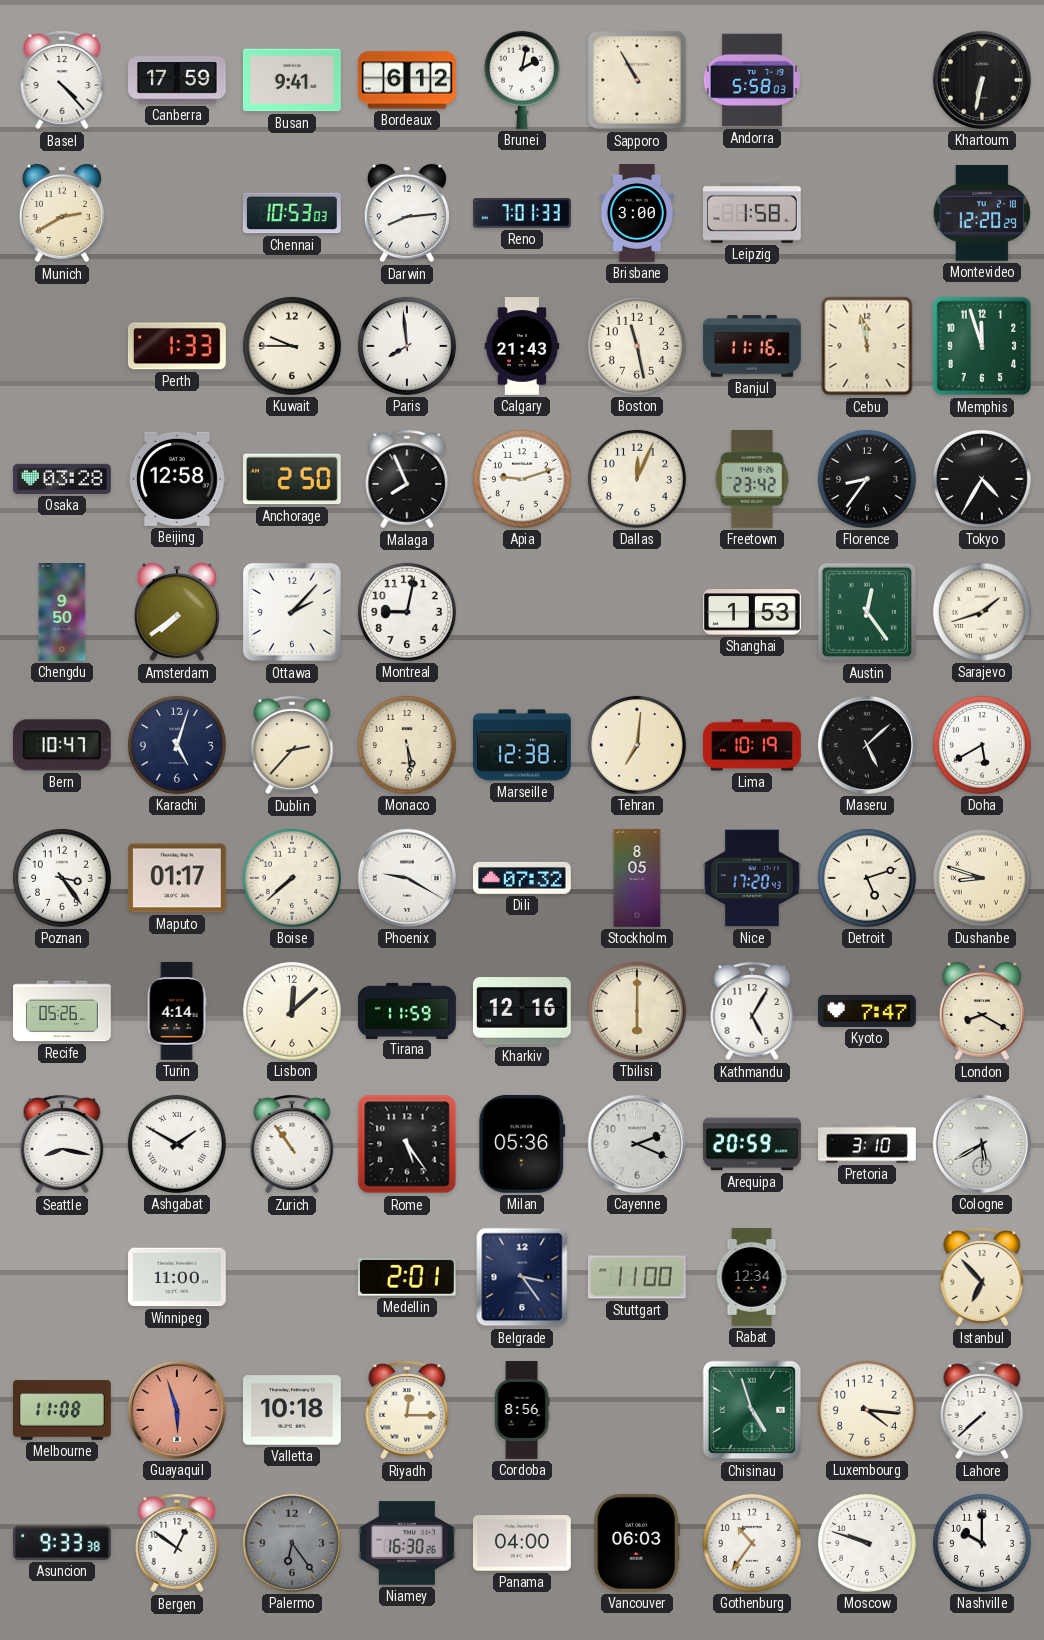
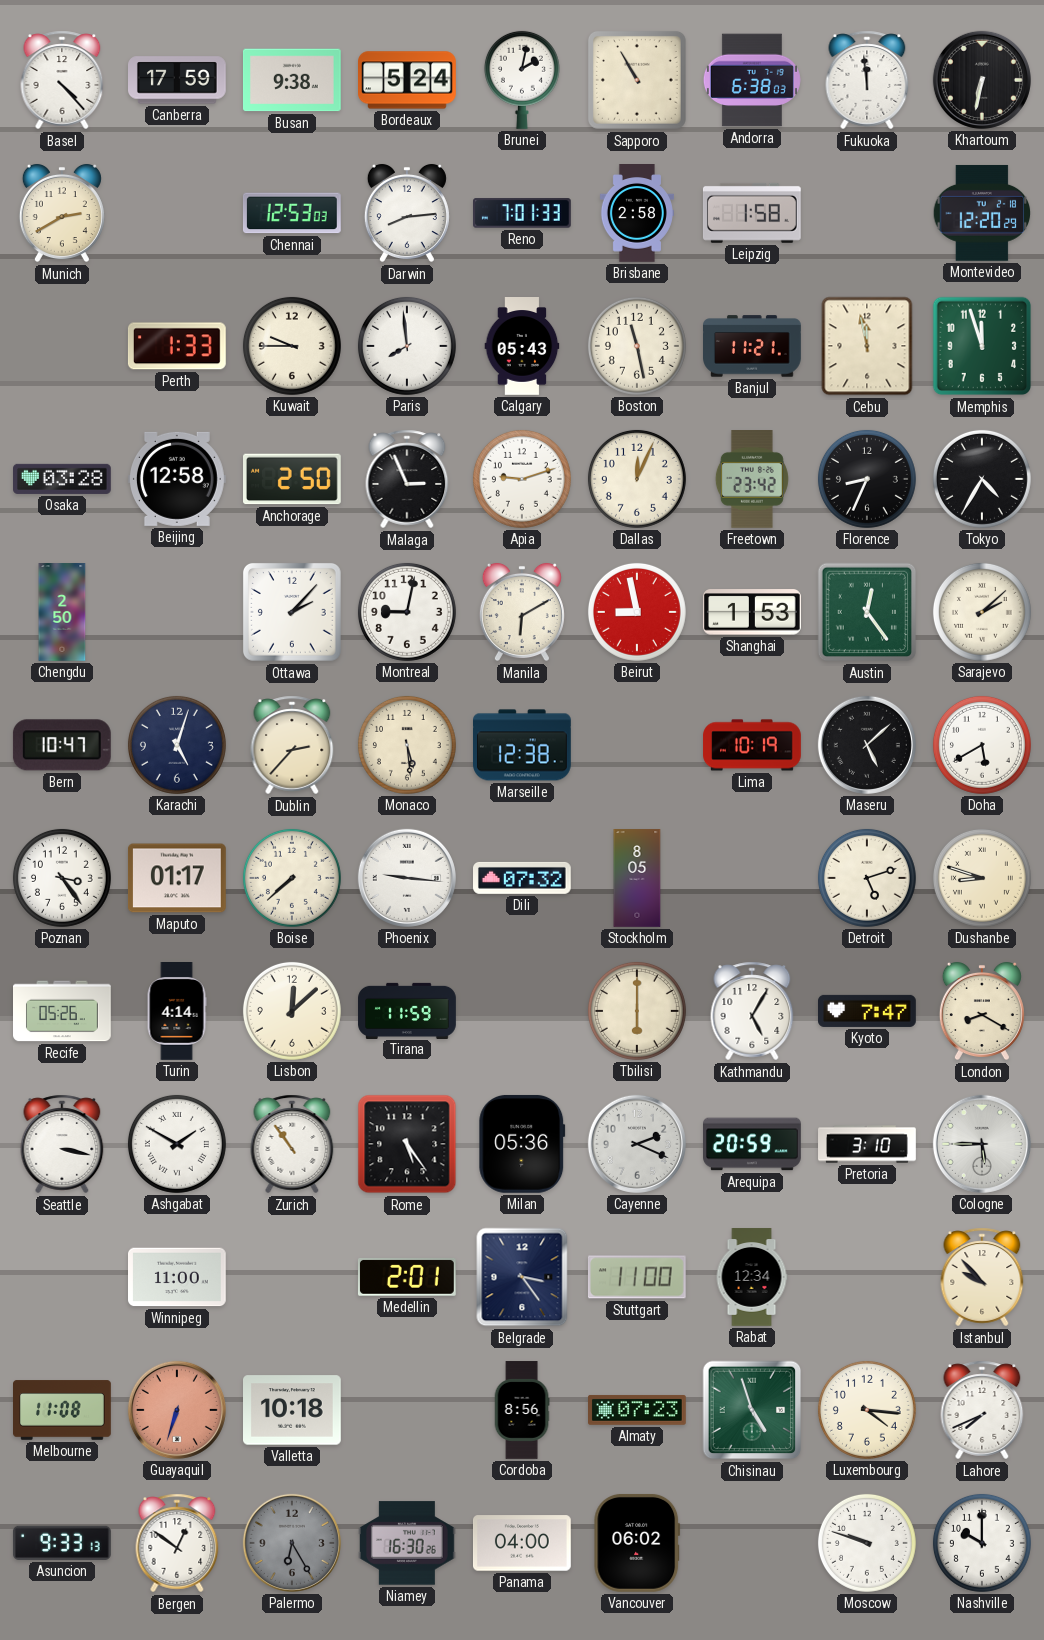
Busan: 9:41 -> 9:38 (292, 80)
Bordeaux: 6:12 -> 5:24 (408, 80)
Andorra: 5:58 -> 6:38 (752, 80)
Fukuoka: none -> 11:59 (867, 80)
Chennai: 10:53 -> 12:53 (292, 213)
Brisbane: 3:00 -> 2:58 (637, 213)
Calgary: 21:43 -> 05:43 (522, 347)
Banjul: 11:16 -> 11:21 (753, 346)
Malaga: 7:56 -> 2:56 (407, 479)
Florence: 8:36 -> 8:34 (867, 479)
Chengdu: 9:50 -> 2:50 (62, 612)
Amsterdam: 7:39 -> none (177, 612)
Manila: none -> 6:10 (522, 612)
Beirut: none -> 8:58 (637, 612)
Sarajevo: 1:42 -> 2:08 (982, 612)
Tehran: 7:01 -> none (637, 745)
Phoenix: 9:20 -> 9:16 (407, 878)
Nice: 17:20 -> none (753, 878)
Kharkiv: 12:16 -> none (522, 1011)
Seattle: 8:17 -> 3:17 (62, 1144)
Cologne: 5:40 -> 5:45 (982, 1144)
Istanbul: 6:53 -> 9:53 (982, 1277)
Guayaquil: 5:57 -> 6:33 (177, 1410)
Riyadh: 12:15 -> none (407, 1410)
Almaty: none -> 07:23 (638, 1410)
Lahore: 7:38 -> 7:41 (982, 1410)
Asuncion: 9:33:38 -> 9:33:13 (62, 1543)
Palermo: 6:24 -> 6:25 (292, 1543)
Vancouver: 06:03 -> 06:02 (637, 1543)
Gothenburg: 10:36 -> none (752, 1543)
